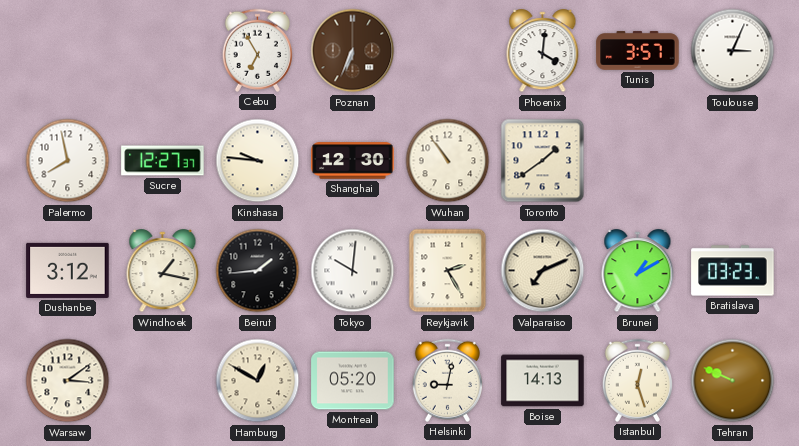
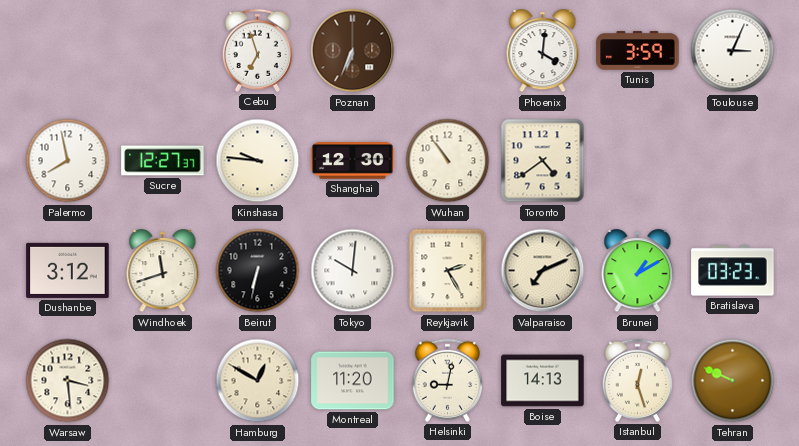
Cebu: 6:55 -> 6:57 (257, 50)
Tunis: 3:57 -> 3:59 (638, 51)
Toronto: 1:39 -> 4:39 (543, 161)
Windhoek: 1:17 -> 11:42 (163, 271)
Beirut: 1:44 -> 6:32 (258, 271)
Warsaw: 3:09 -> 3:29 (68, 381)
Montreal: 05:20 -> 11:20 (353, 381)
